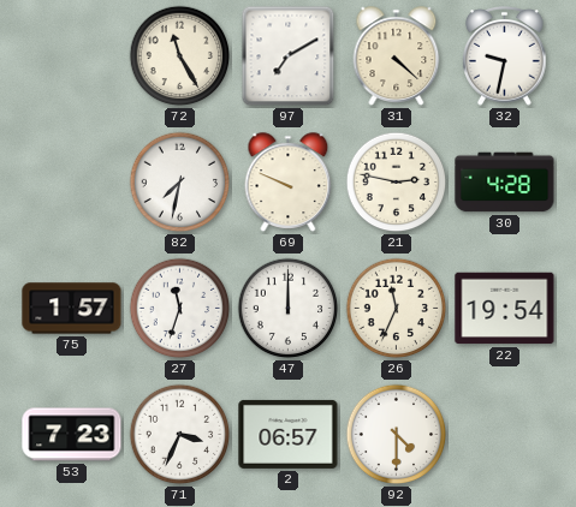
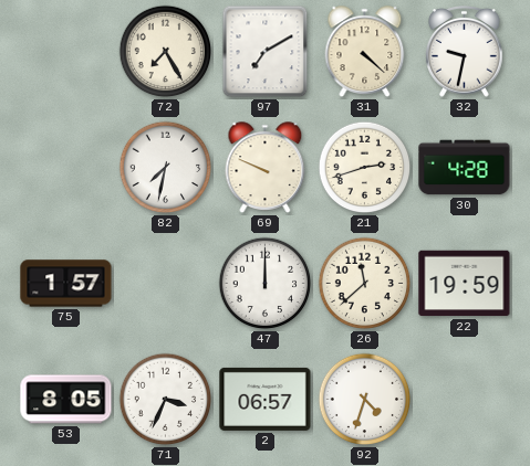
72: 11:25 -> 7:25 (166, 52)
21: 2:47 -> 2:42 (365, 168)
27: 11:33 -> none (180, 309)
26: 11:34 -> 11:38 (365, 284)
22: 19:54 -> 19:59 (465, 284)
53: 7:23 -> 8:05 (66, 400)
92: 4:30 -> 4:33 (365, 400)
